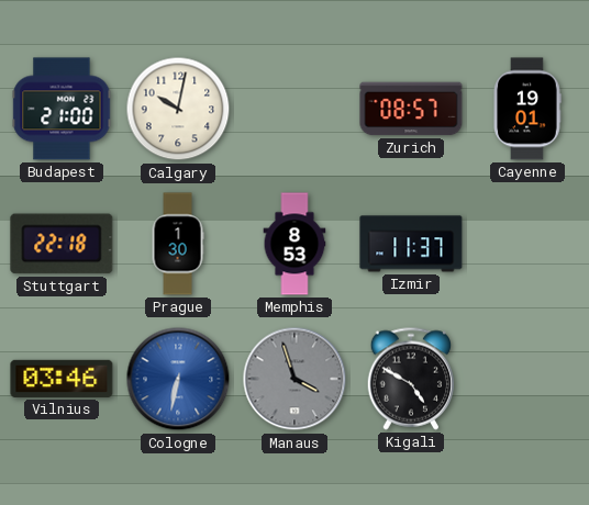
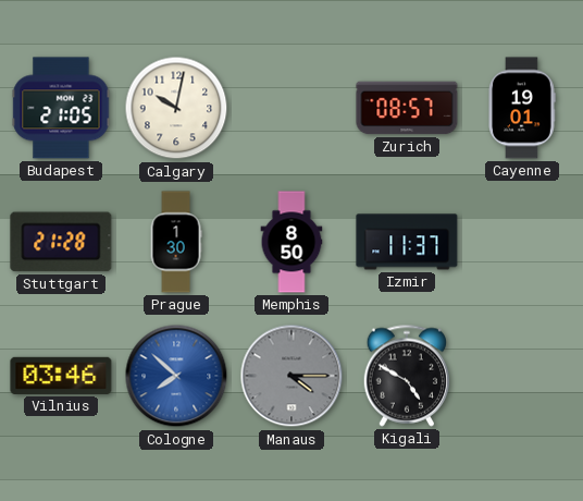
Budapest: 21:00 -> 21:05 (61, 108)
Stuttgart: 22:18 -> 21:28 (61, 242)
Memphis: 8:53 -> 8:50 (291, 242)
Cologne: 6:32 -> 7:52 (176, 376)
Manaus: 3:57 -> 4:15 (291, 376)
